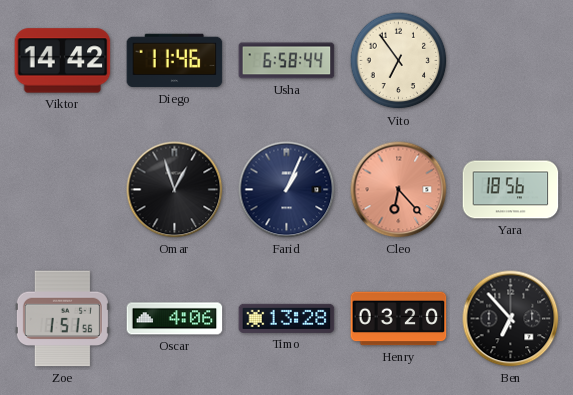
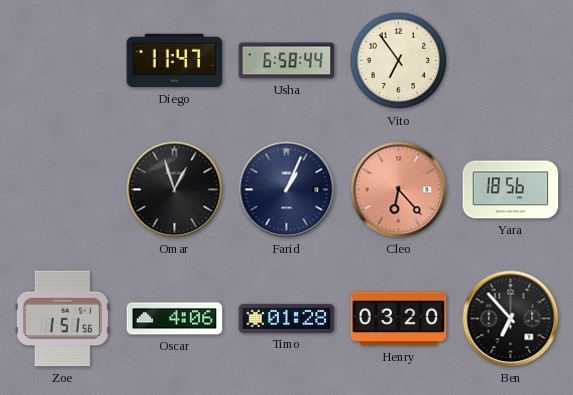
Viktor: 14:42 -> none (63, 61)
Diego: 11:46 -> 11:47 (175, 61)
Timo: 13:28 -> 01:28 (287, 318)
